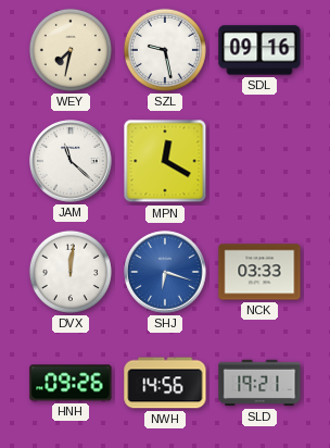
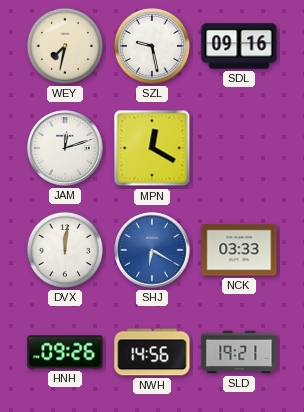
JAM: 11:22 -> 12:12 (65, 148)
SHJ: 6:18 -> 6:20 (152, 250)
